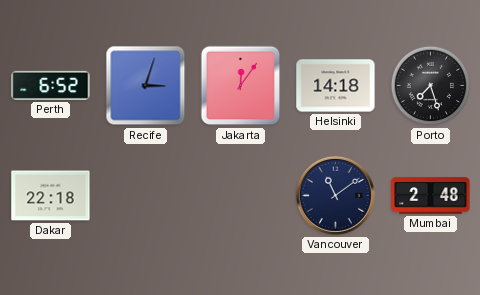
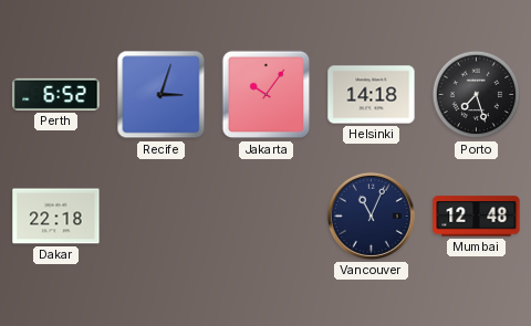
Jakarta: 12:06 -> 10:06 (267, 95)
Vancouver: 11:09 -> 11:04 (371, 215)
Mumbai: 2:48 -> 12:48 (477, 217)
